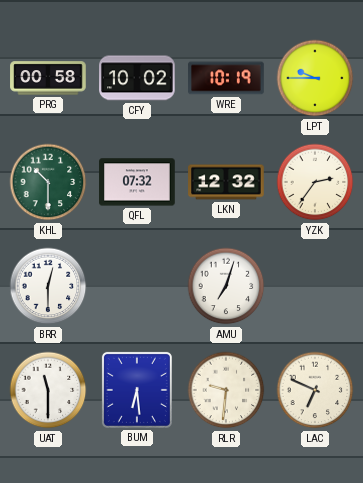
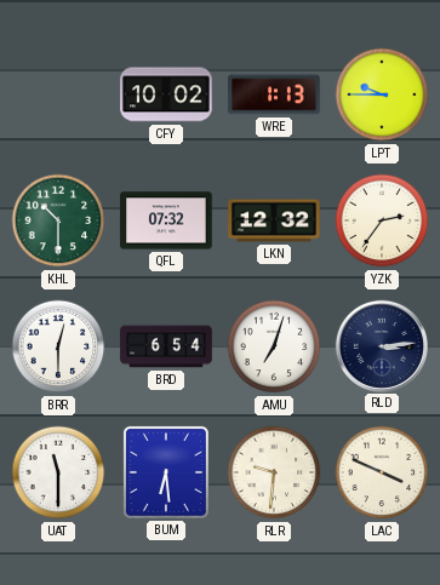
PRG: 00:58 -> none (48, 78)
WRE: 10:19 -> 1:13 (274, 94)
BRD: none -> 6:54 (166, 346)
RLD: none -> 3:14 (381, 345)
LAC: 6:49 -> 3:49 (382, 472)
